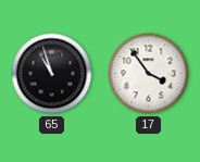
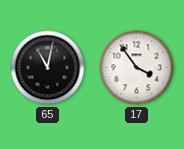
65: 10:57 -> 11:02 (48, 68)
